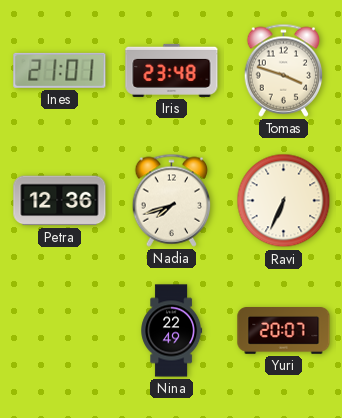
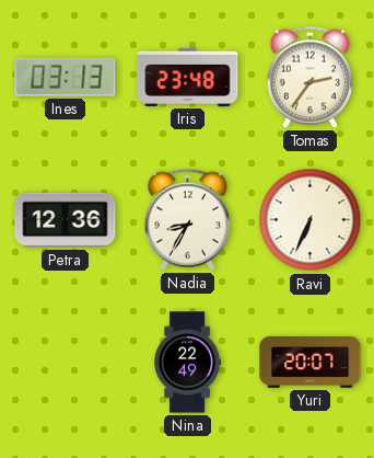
Ines: 21:01 -> 03:13 (66, 77)
Tomas: 3:48 -> 2:36 (311, 77)
Nadia: 7:42 -> 8:35 (188, 219)
